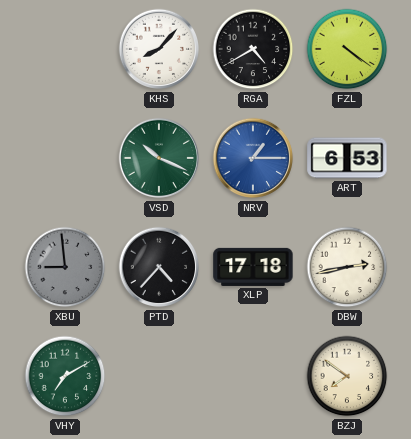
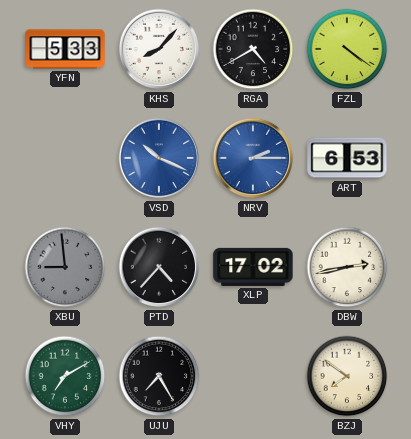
YFN: none -> 5:33 (65, 49)
VSD dial: green -> blue (159, 158)
NRV: 1:15 -> 2:15 (253, 158)
XLP: 17:18 -> 17:02 (253, 267)
UJU: none -> 7:25 (159, 376)
